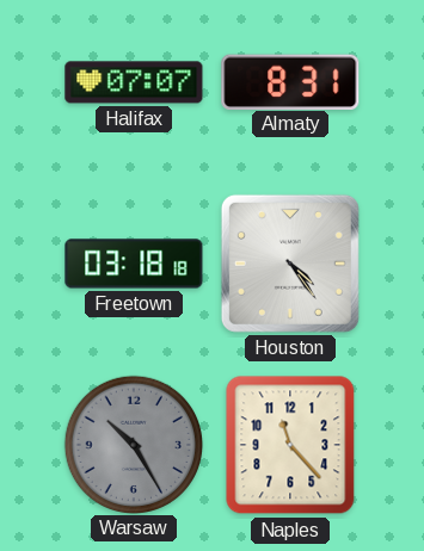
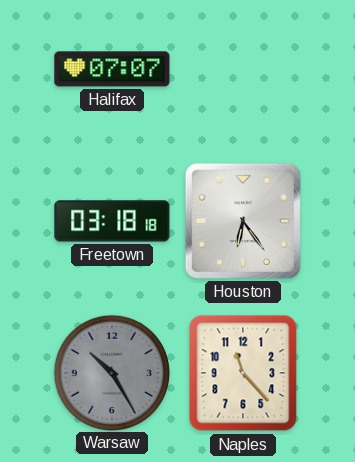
Almaty: 8:31 -> none (290, 81)
Houston: 4:24 -> 6:24 (243, 221)
